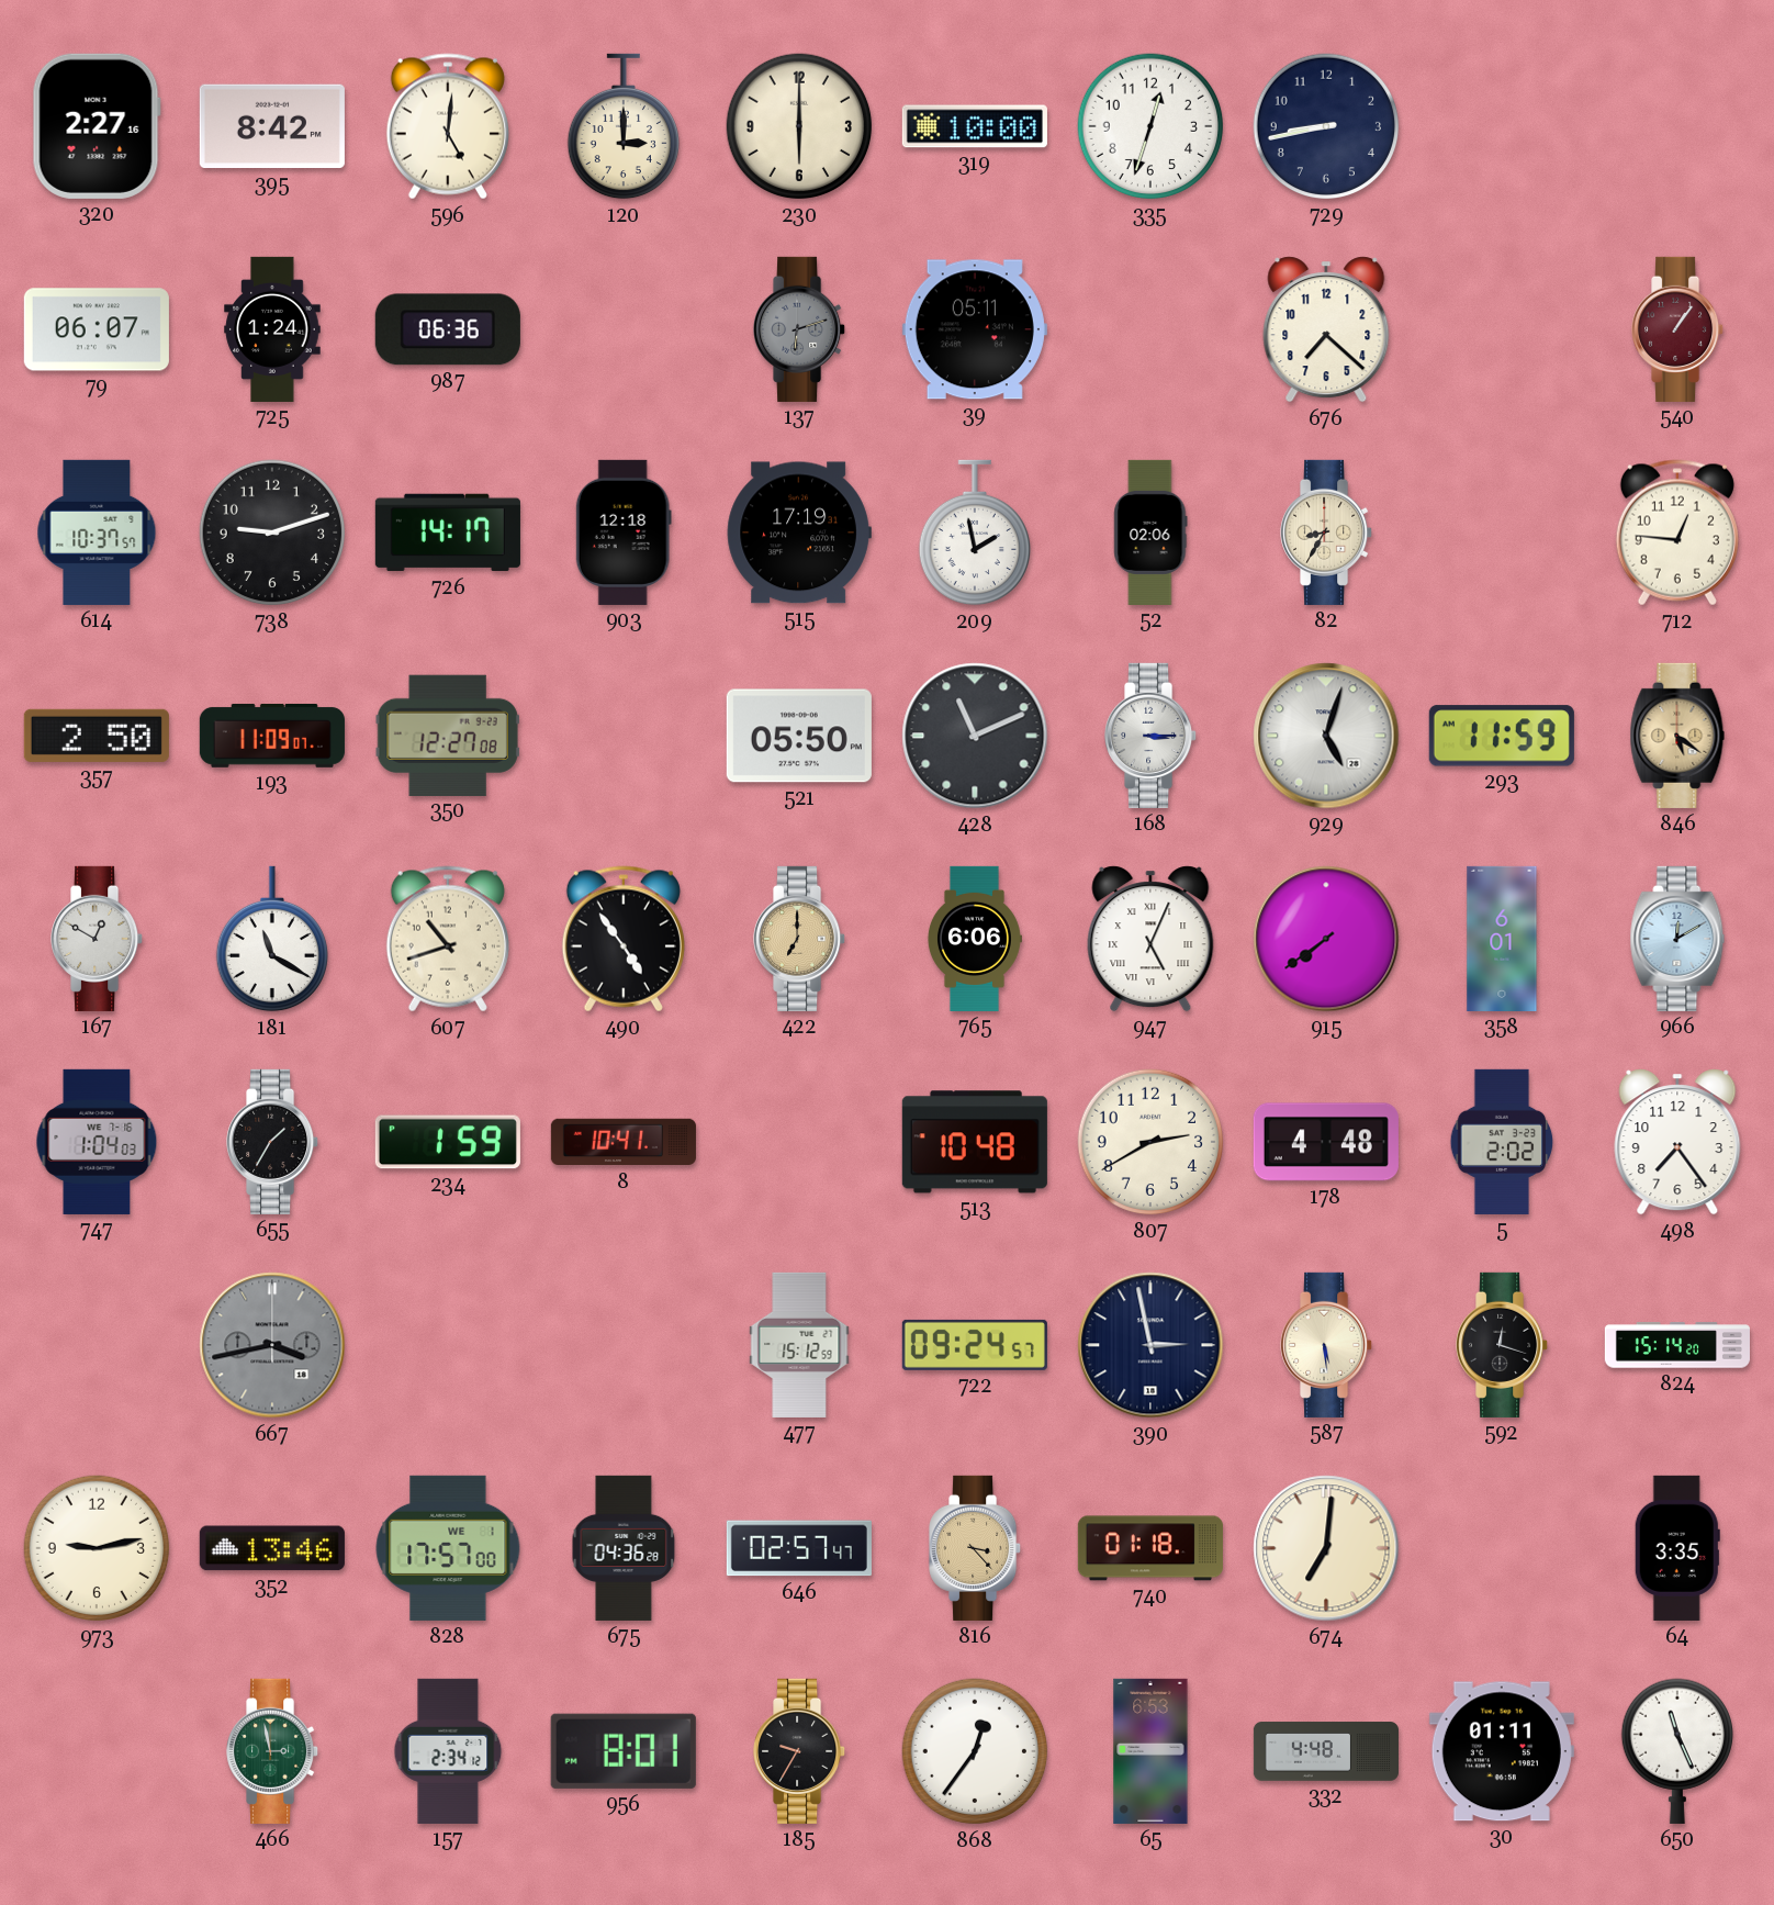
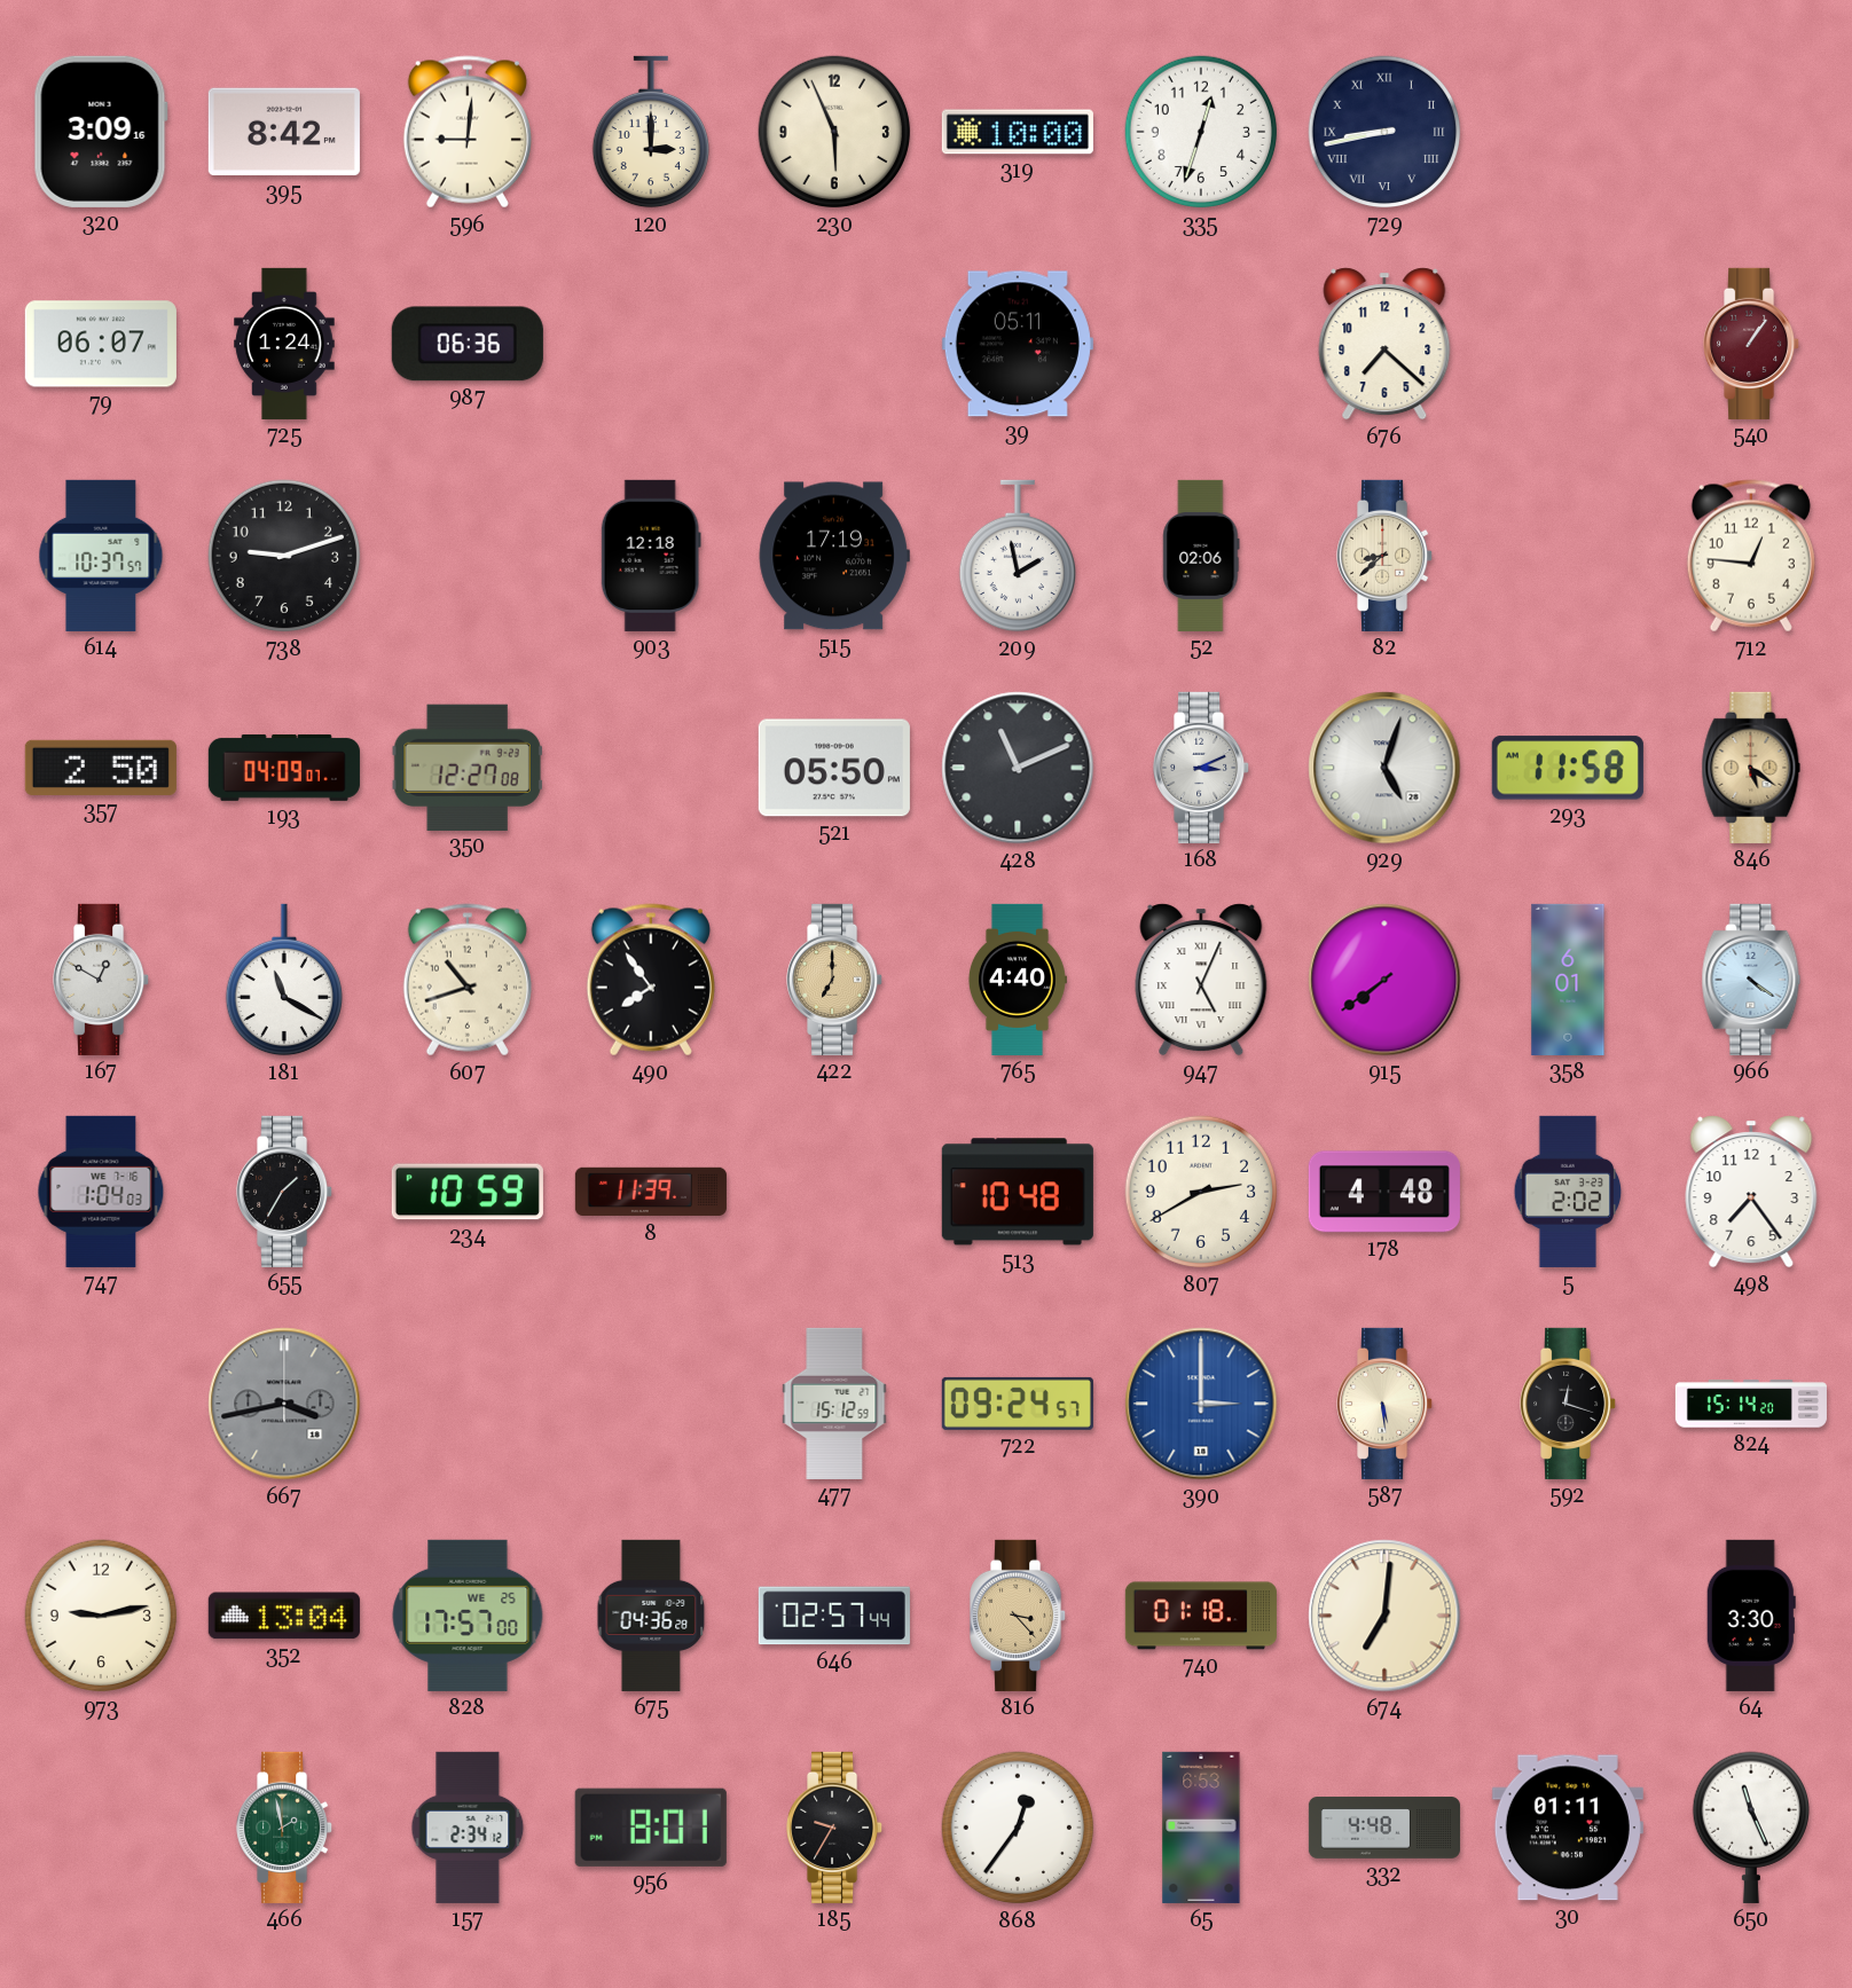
320: 2:27 -> 3:09 (101, 132)
596: 5:01 -> 9:01 (468, 132)
230: 6:00 -> 5:56 (834, 132)
729 numerals: Arabic -> Roman (1384, 132)
137: 6:12 -> none (800, 329)
726: 14:17 -> none (448, 533)
82: 8:35 -> 8:38 (1386, 556)
193: 11:09 -> 04:09 (284, 768)
168: 3:15 -> 3:11 (1202, 768)
293: 11:59 -> 11:58 (1568, 768)
490: 4:54 -> 7:54 (651, 980)
765: 6:06 -> 4:40 (1017, 980)
966: 12:10 -> 4:21 (1751, 980)
234: 1:59 -> 10:59 (468, 1192)
8: 10:41 -> 11:39 (651, 1192)
390: 2:58 -> 3:00 (1201, 1404)
390 dial: navy -> blue (1201, 1404)
352: 13:46 -> 13:04 (284, 1616)
828 date: WE 1 -> WE 25 (468, 1616)
646: 02:57:47 -> 02:57:44 (834, 1616)
64: 3:35 -> 3:30 (1751, 1616)
466: 2:58 -> 1:58 (285, 1828)
